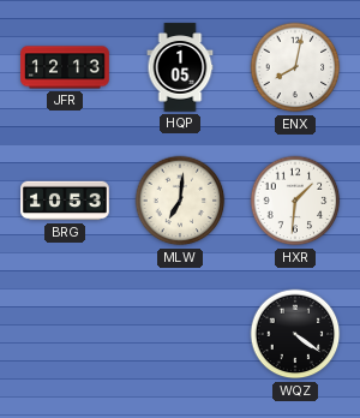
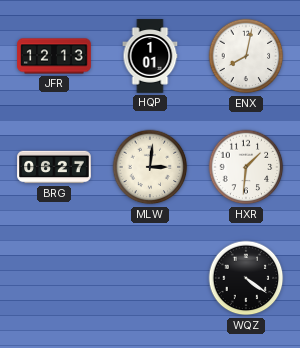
HQP: 1:05 -> 1:01 (150, 56)
BRG: 10:53 -> 06:27 (54, 167)
MLW: 7:01 -> 3:01 (150, 167)
